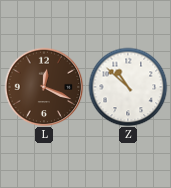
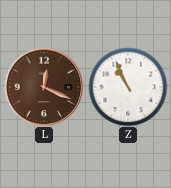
Z: 10:52 -> 10:56 (128, 87)
